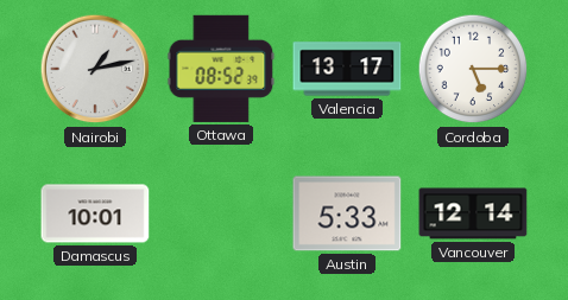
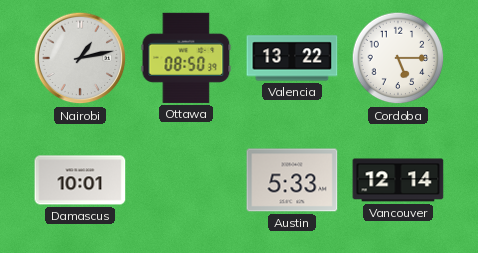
Ottawa: 08:52 -> 08:50 (186, 58)
Valencia: 13:17 -> 13:22 (292, 58)
